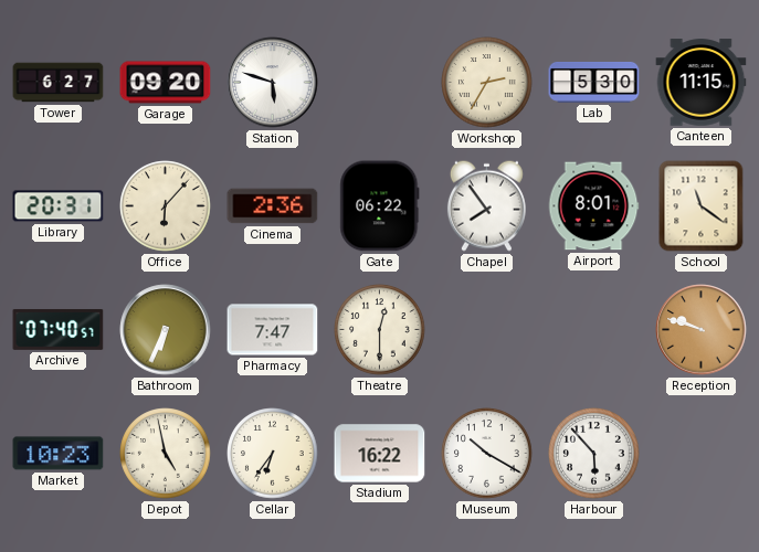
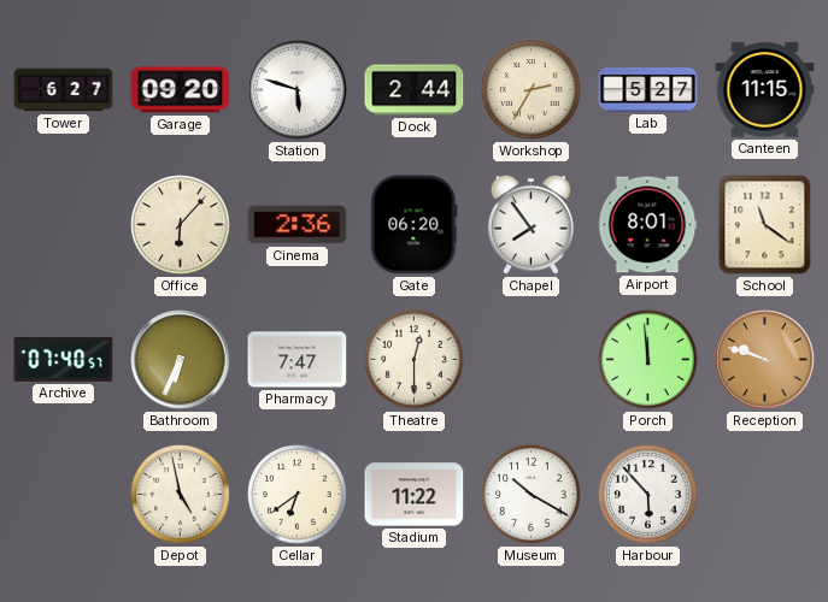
Dock: none -> 2:44 (415, 90)
Lab: 5:30 -> 5:27 (648, 89)
Library: 20:31 -> none (59, 206)
Gate: 06:22 -> 06:20 (415, 225)
Porch: none -> 11:59 (648, 360)
Market: 10:23 -> none (59, 454)
Cellar: 6:36 -> 6:39 (298, 495)
Stadium: 16:22 -> 11:22 (415, 495)
